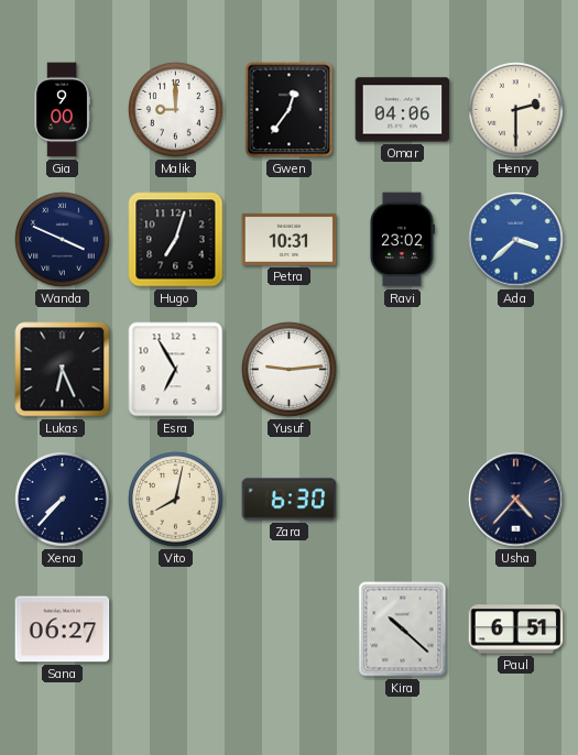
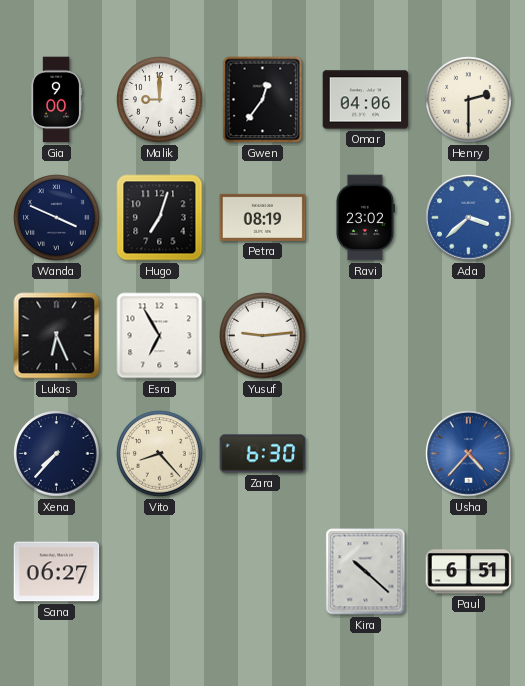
Petra: 10:31 -> 08:19 (263, 217)
Vito: 8:02 -> 8:23 (160, 454)
Usha dial: navy -> blue (469, 454)
